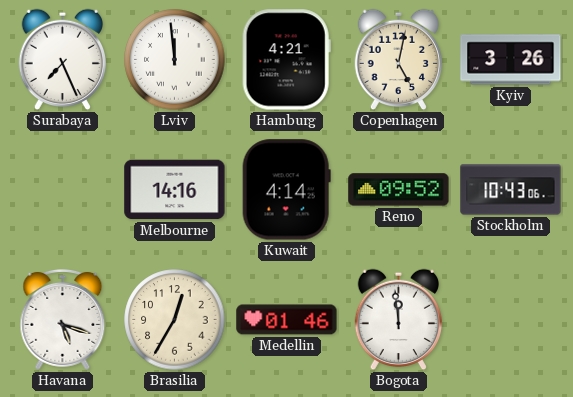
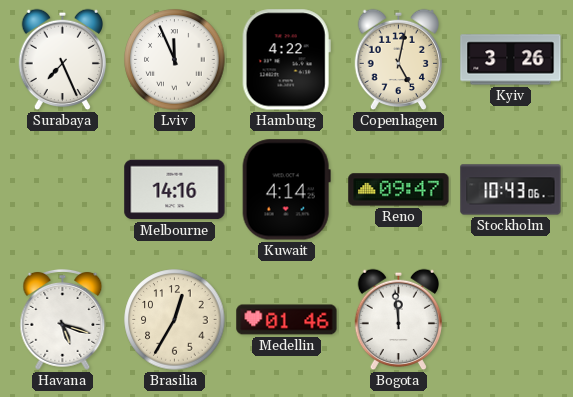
Lviv: 11:59 -> 11:56 (175, 60)
Hamburg: 4:21 -> 4:22 (286, 60)
Reno: 09:52 -> 09:47 (399, 190)
